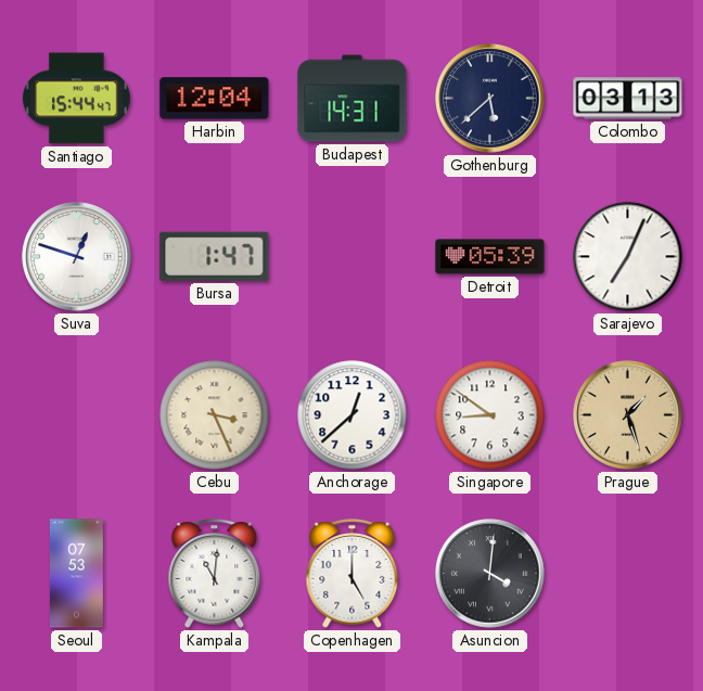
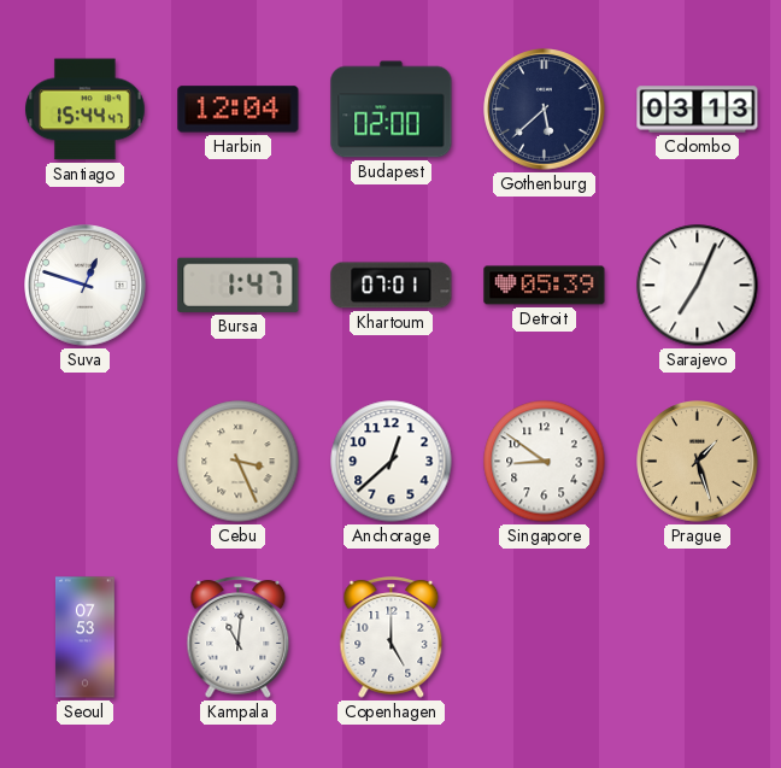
Budapest: 14:31 -> 02:00 (392, 110)
Khartoum: none -> 07:01 (392, 286)
Asuncion: 4:01 -> none (490, 574)
